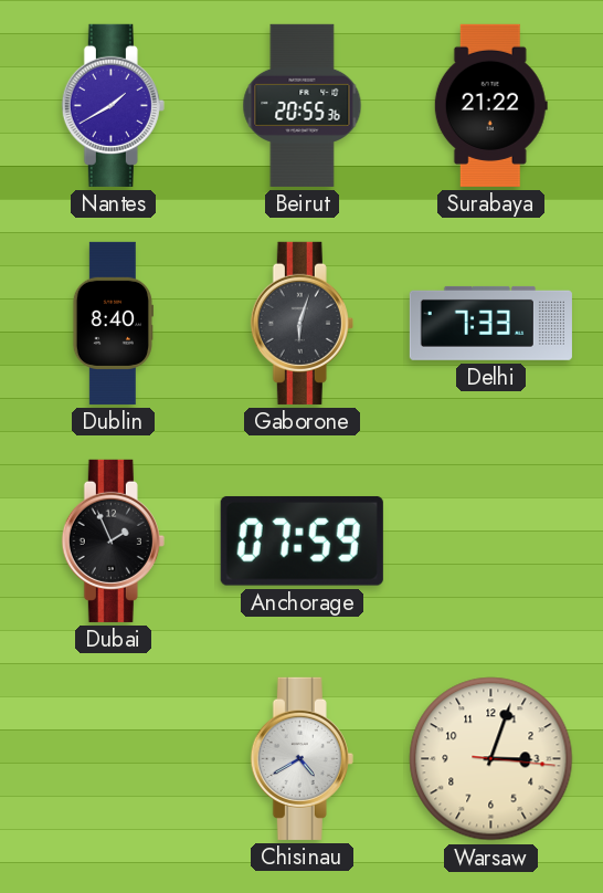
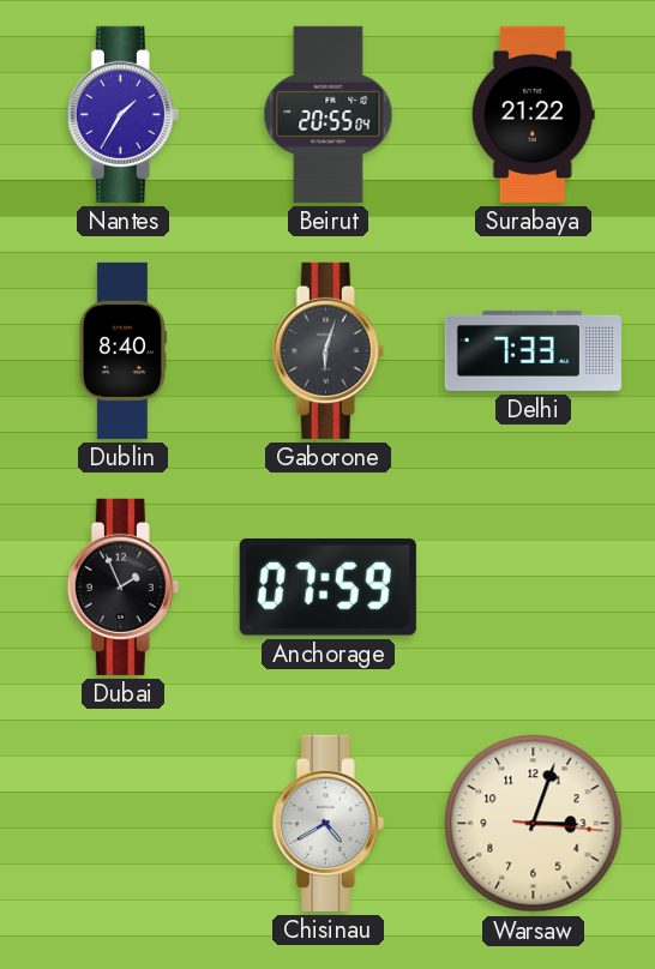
Nantes: 1:40 -> 1:35 (122, 114)
Beirut: 20:55:36 -> 20:55:04 (329, 114)
